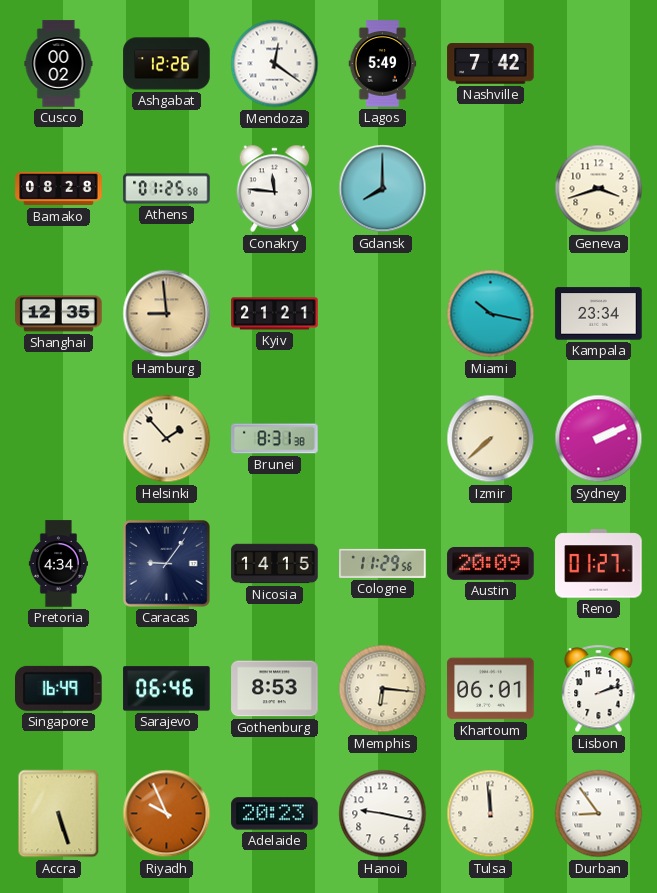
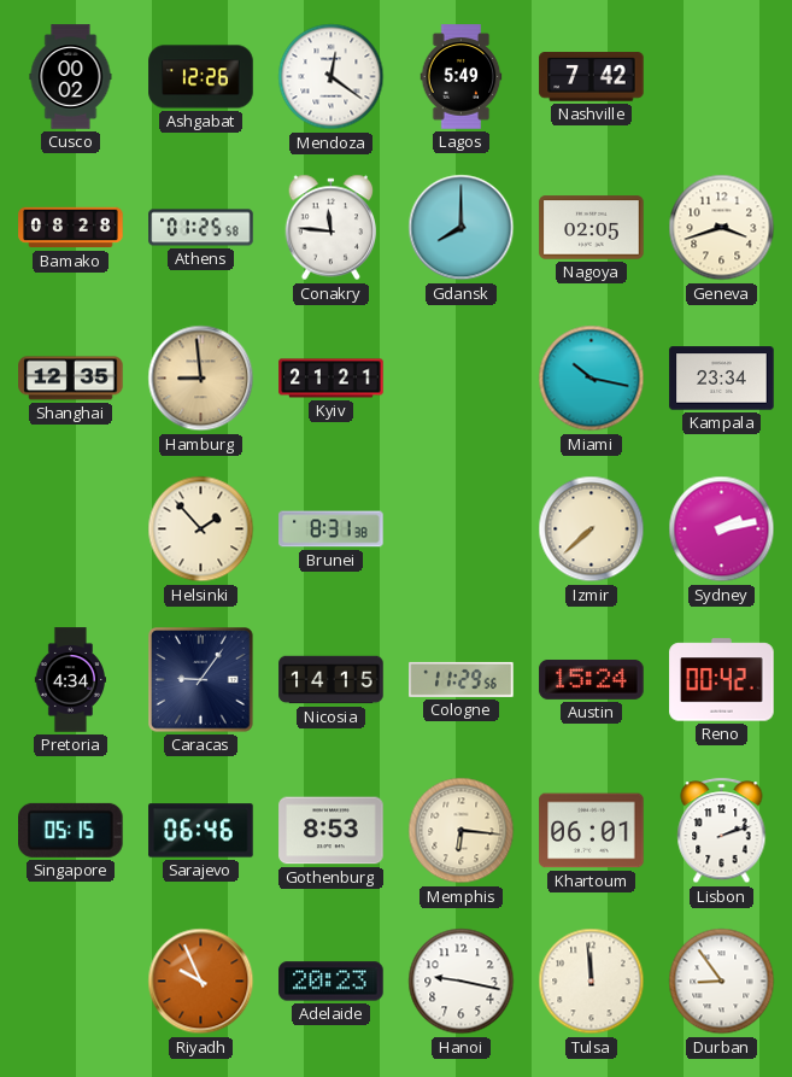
Nagoya: none -> 02:05 (592, 228)
Sydney: 2:11 -> 2:13 (722, 529)
Austin: 20:09 -> 15:24 (592, 679)
Reno: 01:27 -> 00:42 (722, 680)
Singapore: 16:49 -> 05:15 (71, 830)
Accra: 5:27 -> none (59, 814)
